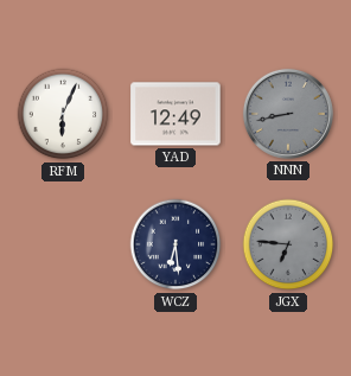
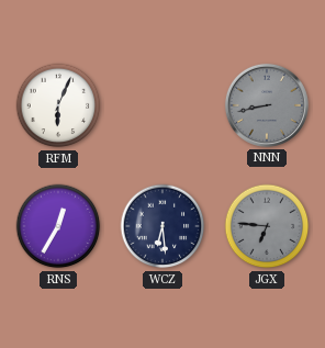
YAD: 12:49 -> none (175, 114)
RNS: none -> 12:35 (58, 226)
